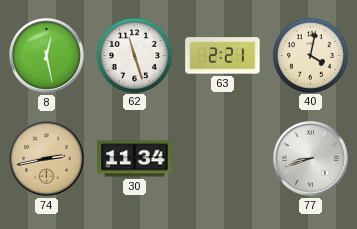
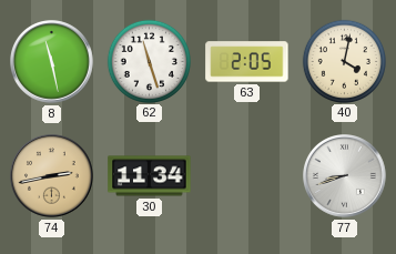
8: 12:28 -> 11:28 (52, 62)
63: 2:21 -> 2:05 (247, 62)
